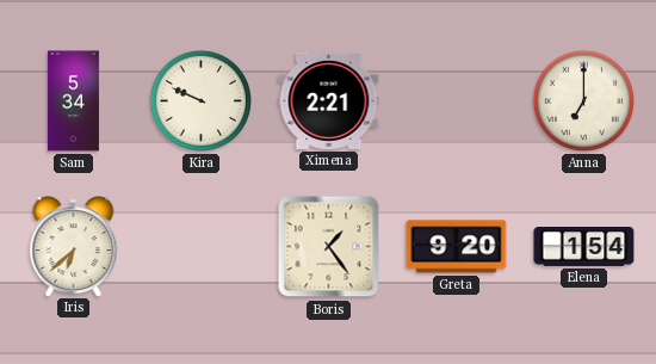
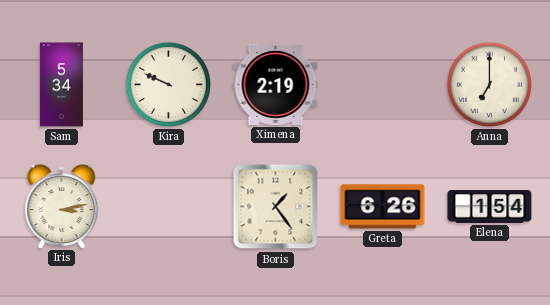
Ximena: 2:21 -> 2:19 (276, 84)
Iris: 6:38 -> 3:13 (62, 206)
Greta: 9:20 -> 6:26 (383, 207)
